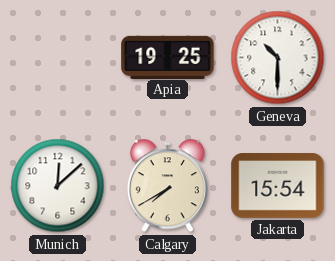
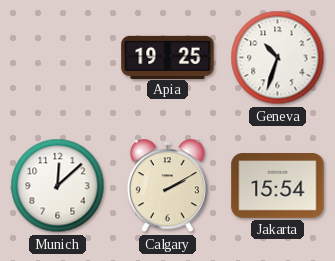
Geneva: 10:30 -> 10:33 (278, 58)
Calgary: 7:40 -> 2:10 (167, 186)
